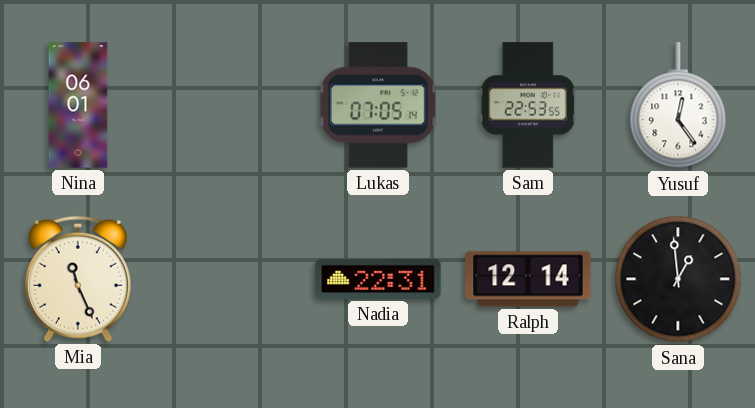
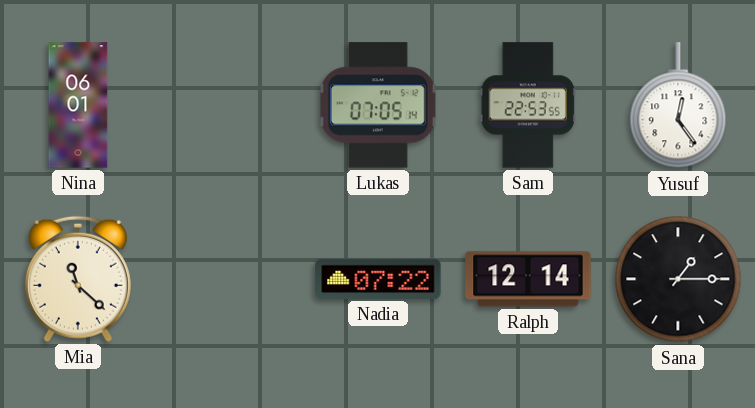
Mia: 11:26 -> 11:22 (78, 279)
Nadia: 22:31 -> 07:22 (378, 279)
Sana: 12:59 -> 1:15 (678, 279)
